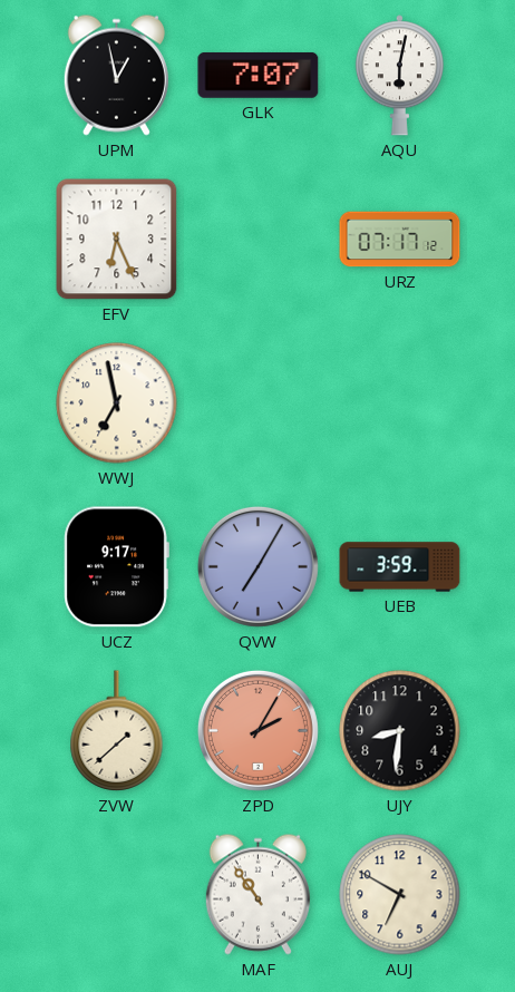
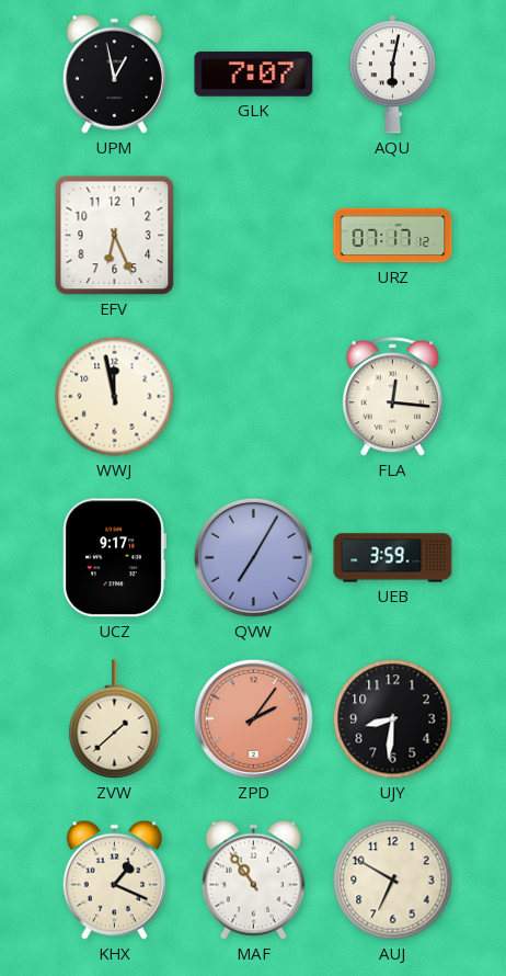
WWJ: 6:58 -> 11:58 (115, 397)
FLA: none -> 12:16 (392, 397)
ZPD: 2:05 -> 2:06 (253, 718)
KHX: none -> 1:19 (114, 879)
